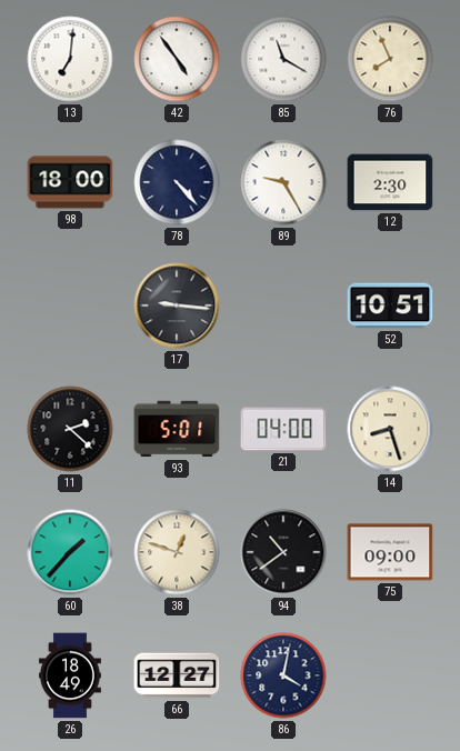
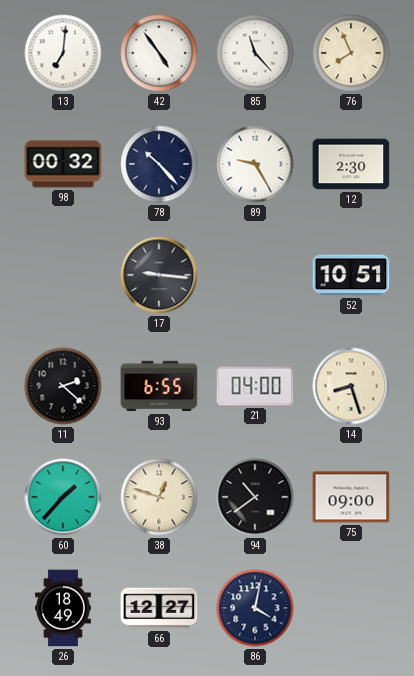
85: 11:20 -> 11:23 (255, 53)
98: 18:00 -> 00:32 (63, 164)
78: 4:23 -> 10:23 (159, 164)
93: 5:01 -> 6:55 (159, 386)
